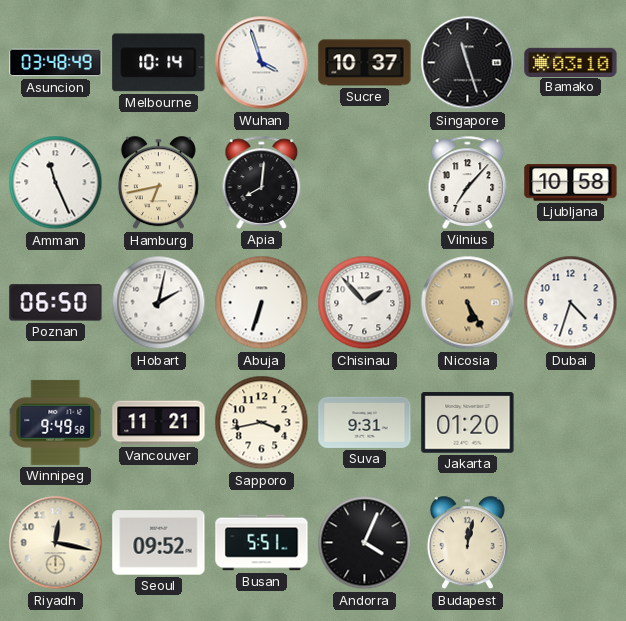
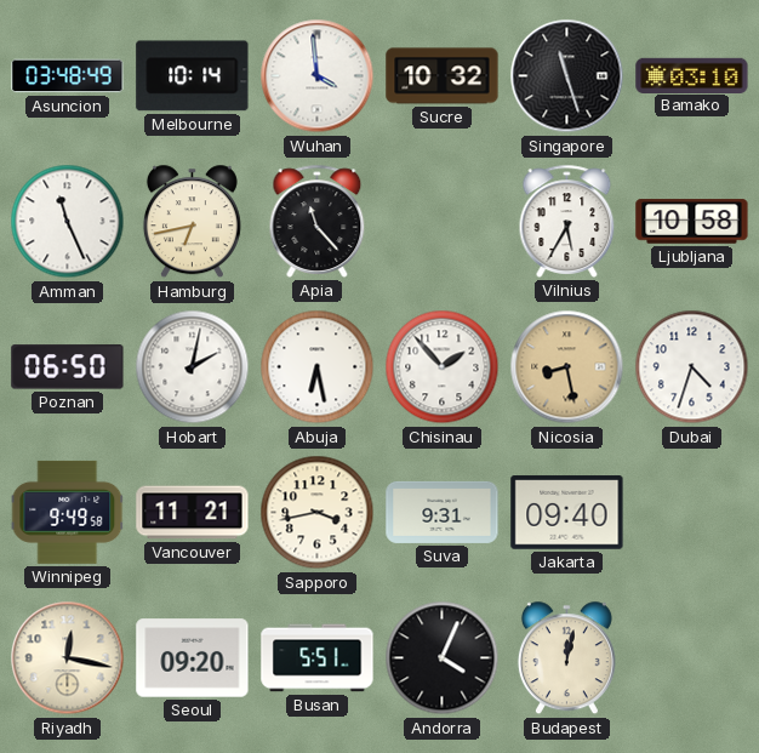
Wuhan: 3:57 -> 3:59 (318, 76)
Sucre: 10:37 -> 10:32 (443, 76)
Apia: 8:01 -> 11:23 (318, 221)
Vilnius: 7:07 -> 5:35 (567, 221)
Abuja: 6:33 -> 6:28 (318, 367)
Nicosia: 5:25 -> 8:28 (567, 367)
Jakarta: 01:20 -> 09:40 (567, 513)
Seoul: 09:52 -> 09:20 (193, 658)
